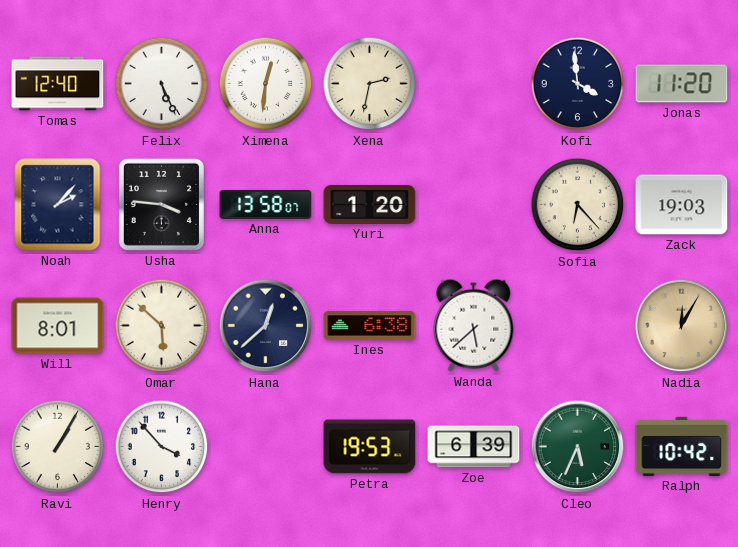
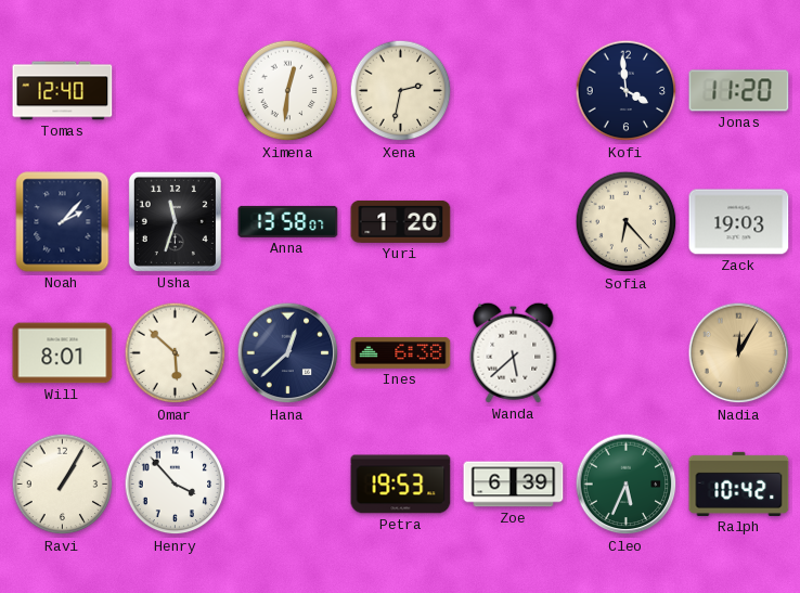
Felix: 5:26 -> none (162, 84)
Usha: 3:46 -> 11:33 (175, 221)
